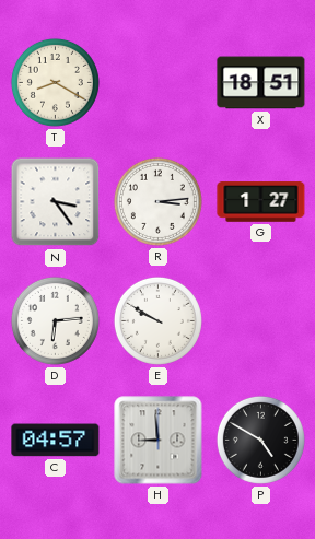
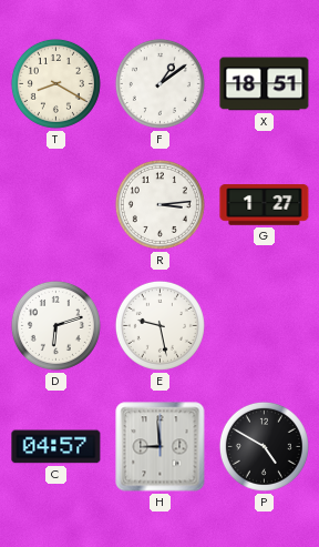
F: none -> 1:09 (159, 83)
N: 3:24 -> none (56, 202)
D: 6:14 -> 6:12 (55, 325)
E: 9:50 -> 9:28 (159, 325)
